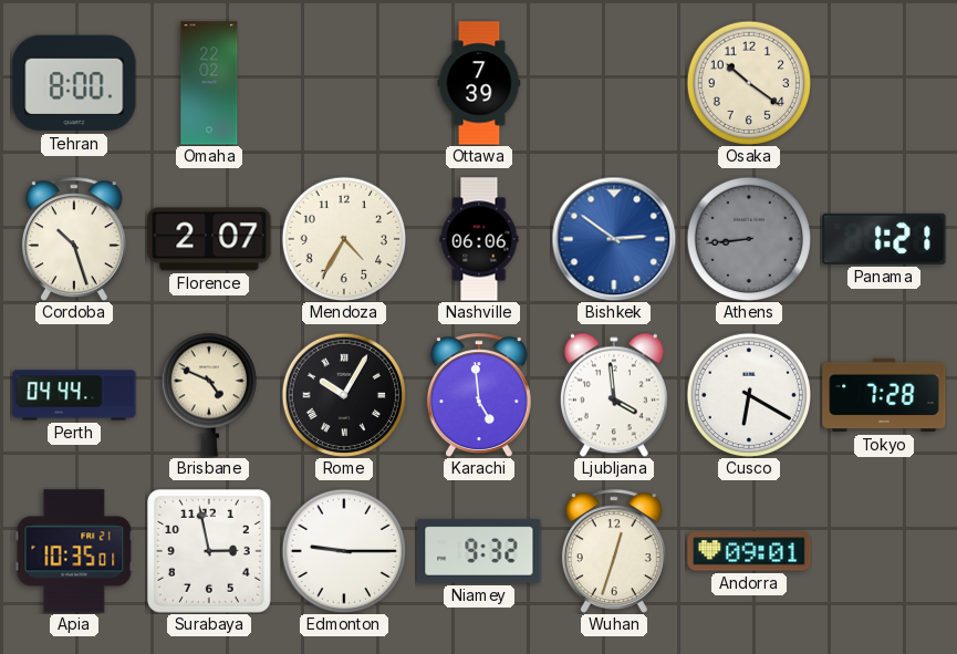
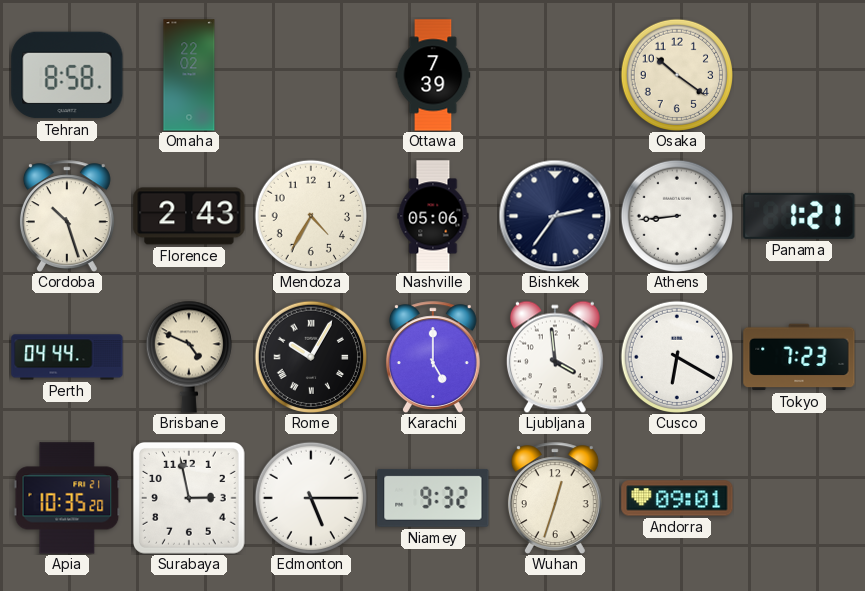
Tehran: 8:00 -> 8:58 (67, 75)
Florence: 2:07 -> 2:43 (189, 216)
Nashville: 06:06 -> 05:06 (433, 216)
Bishkek: 2:51 -> 2:36 (555, 216)
Bishkek dial: blue -> navy (555, 216)
Athens dial: grey -> white (676, 215)
Karachi: 4:59 -> 5:00 (433, 357)
Tokyo: 7:28 -> 7:23 (799, 357)
Apia: 10:35:01 -> 10:35:20 (67, 498)
Edmonton: 9:15 -> 5:15 (310, 497)
